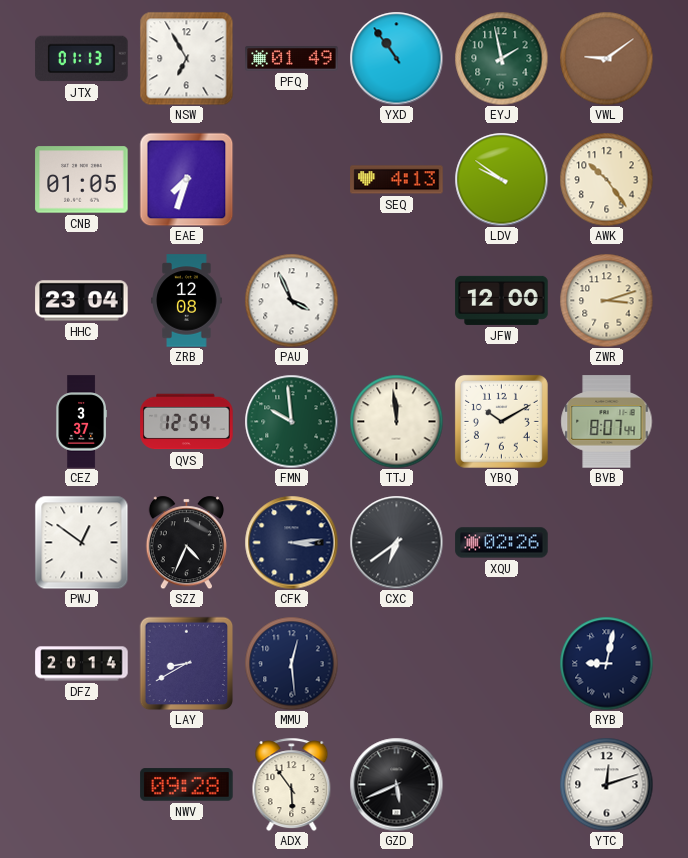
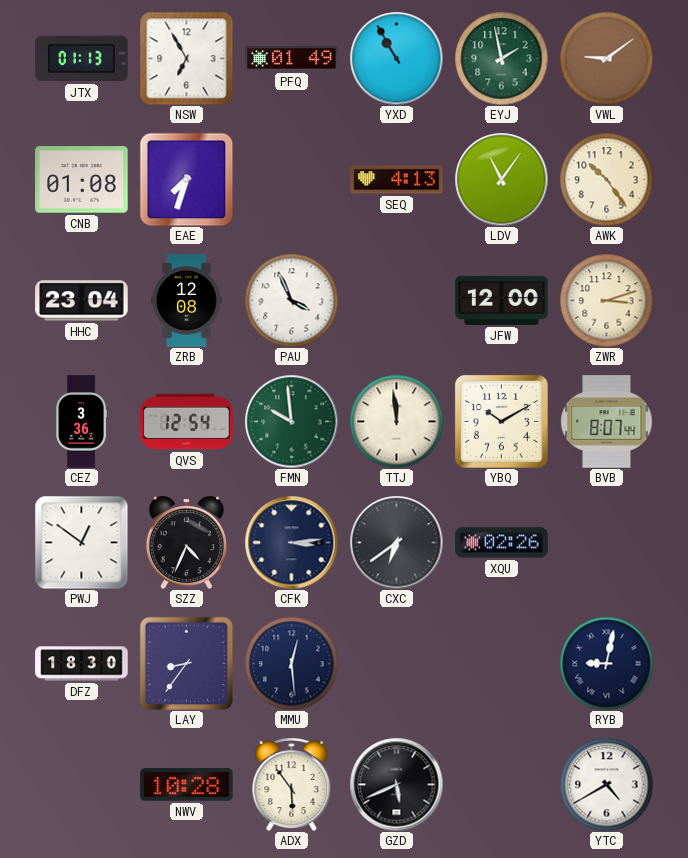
YXD: 10:54 -> 10:55 (396, 58)
CNB: 01:05 -> 01:08 (82, 180)
LDV: 9:51 -> 11:06 (501, 179)
CEZ: 3:37 -> 3:36 (81, 422)
DFZ: 20:14 -> 18:30 (82, 664)
LAY: 8:40 -> 8:36 (186, 663)
NWV: 09:28 -> 10:28 (187, 785)
YTC: 12:12 -> 4:40 (606, 784)
